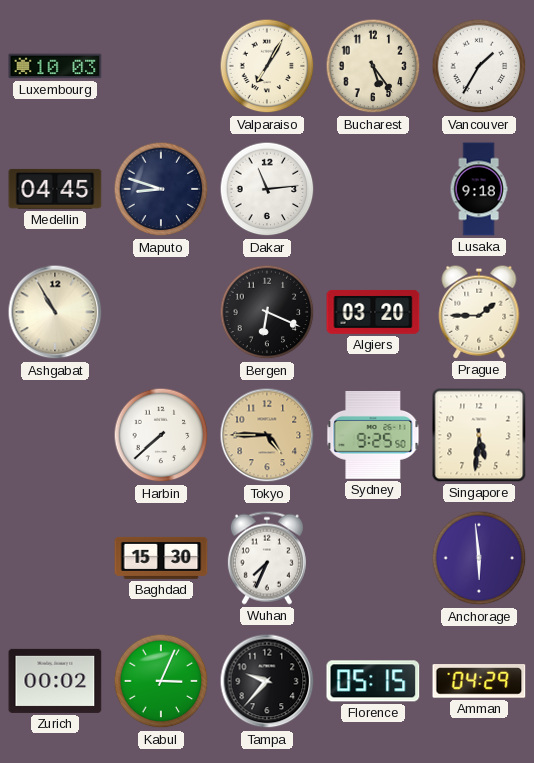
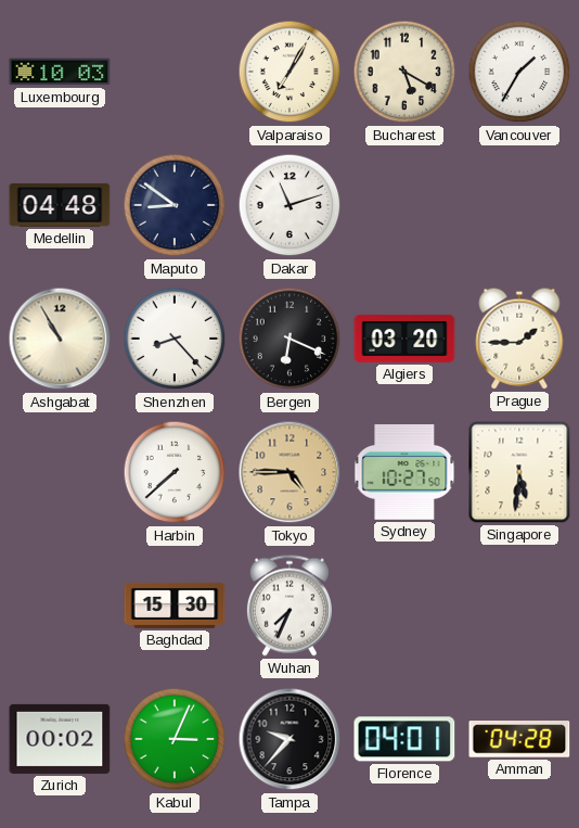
Bucharest: 5:24 -> 5:20 (404, 72)
Medellin: 04:45 -> 04:48 (60, 205)
Maputo: 8:48 -> 8:51 (175, 205)
Dakar: 11:14 -> 11:12 (289, 205)
Lusaka: 9:18 -> none (479, 189)
Shenzhen: none -> 8:23 (175, 339)
Sydney: 9:25 -> 10:27 (404, 472)
Anchorage: 5:59 -> none (479, 558)
Florence: 05:15 -> 04:01 (404, 739)
Amman: 04:29 -> 04:28 (519, 739)
